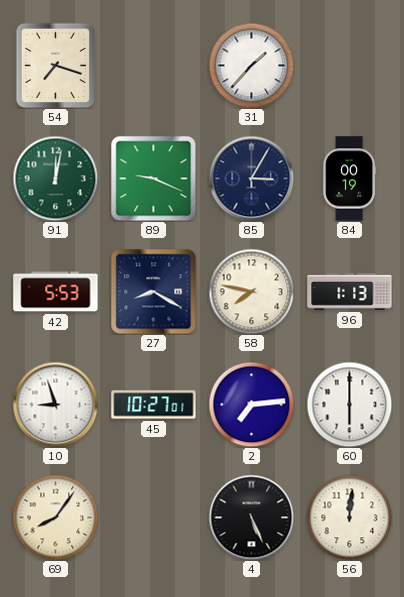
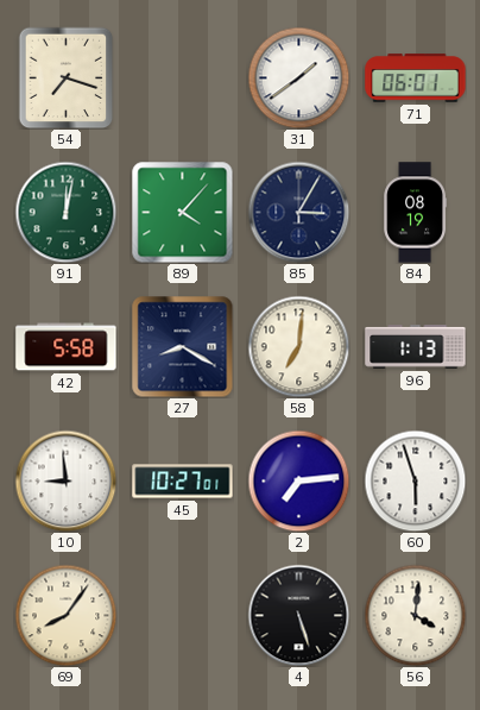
31: 1:37 -> 1:39 (298, 77)
71: none -> 06:01 (416, 78)
89: 9:19 -> 4:07 (182, 212)
84: 00:19 -> 08:19 (416, 213)
42: 5:53 -> 5:58 (67, 347)
58: 7:47 -> 7:01 (298, 346)
10: 8:57 -> 8:59 (65, 480)
60: 6:00 -> 5:57 (415, 480)
4: 5:26 -> 5:27 (298, 615)
56: 12:01 -> 4:01 (415, 615)
